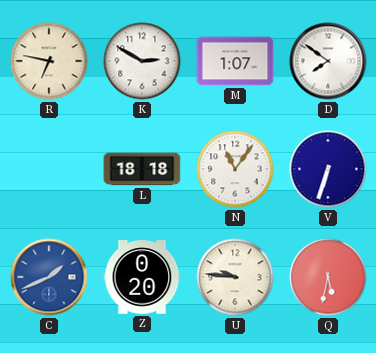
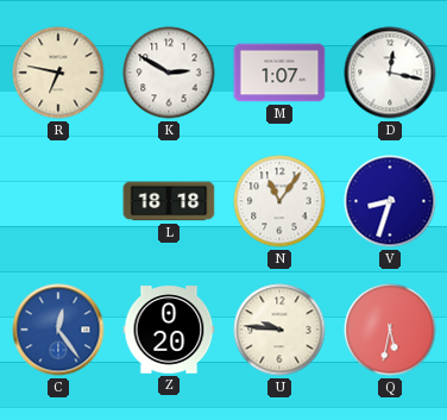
D: 7:51 -> 12:17 (390, 73)
V: 6:33 -> 8:33 (390, 201)
C: 1:41 -> 12:24 (58, 330)
